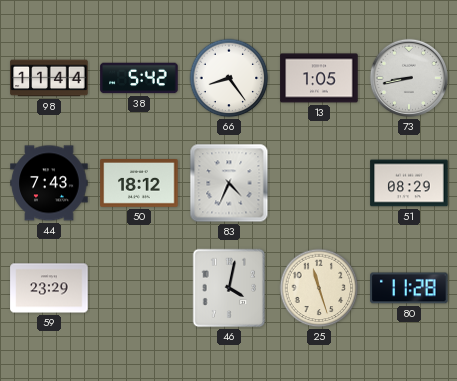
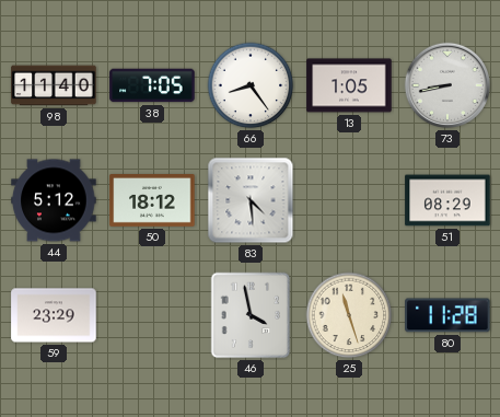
98: 11:44 -> 11:40 (54, 85)
38: 5:42 -> 7:05 (152, 85)
44: 7:43 -> 5:12 (54, 200)
83: 4:34 -> 4:29 (251, 200)
46: 4:02 -> 3:58 (251, 315)
